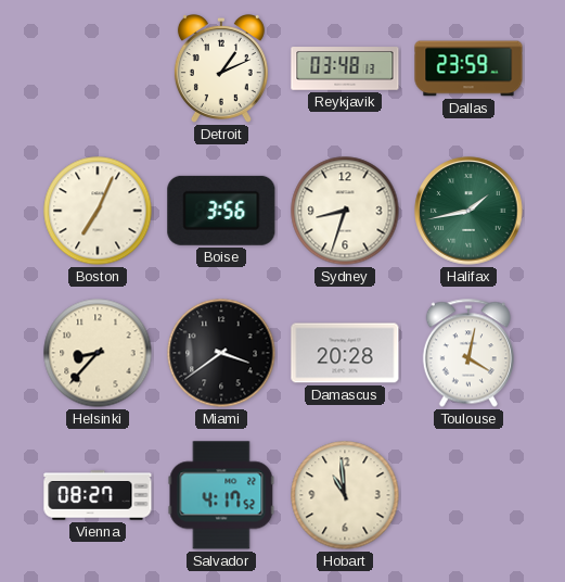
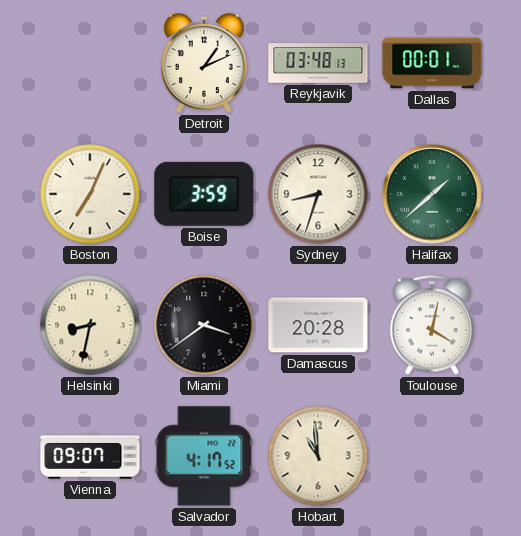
Dallas: 23:59 -> 00:01 (432, 63)
Boise: 3:56 -> 3:59 (204, 194)
Halifax: 1:43 -> 1:38 (432, 194)
Helsinki: 8:37 -> 8:32 (90, 325)
Vienna: 08:27 -> 09:07 (90, 456)
